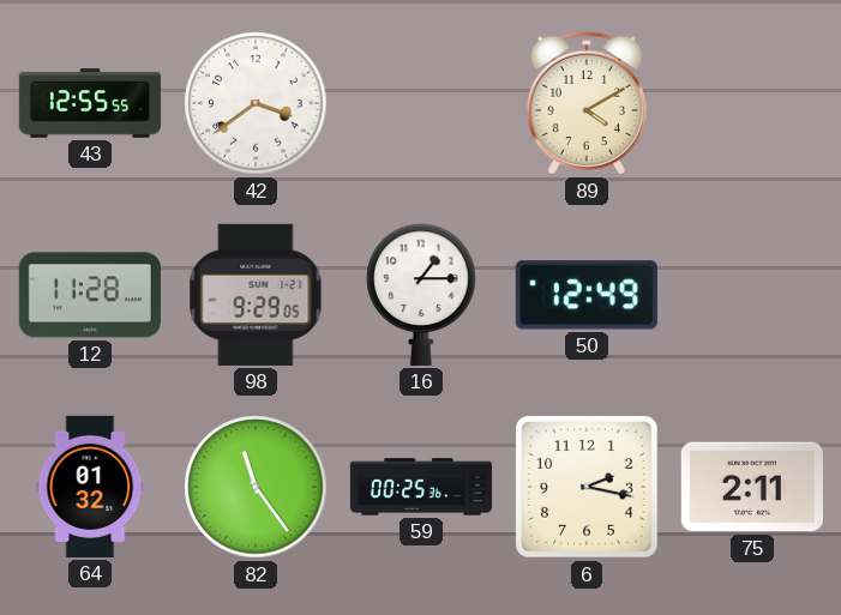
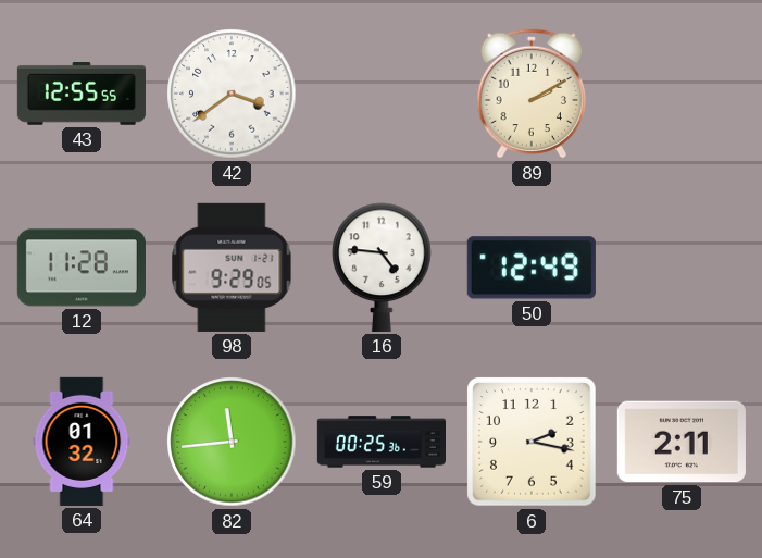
89: 4:10 -> 2:10 (532, 94)
16: 1:15 -> 4:46 (382, 268)
82: 11:24 -> 11:44 (232, 442)
